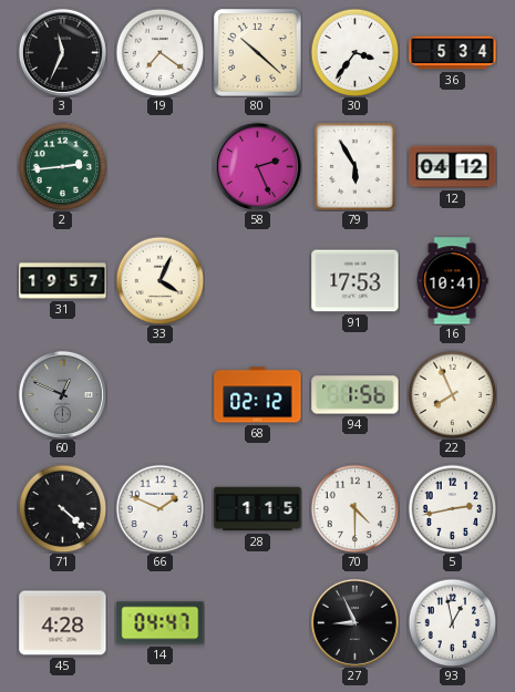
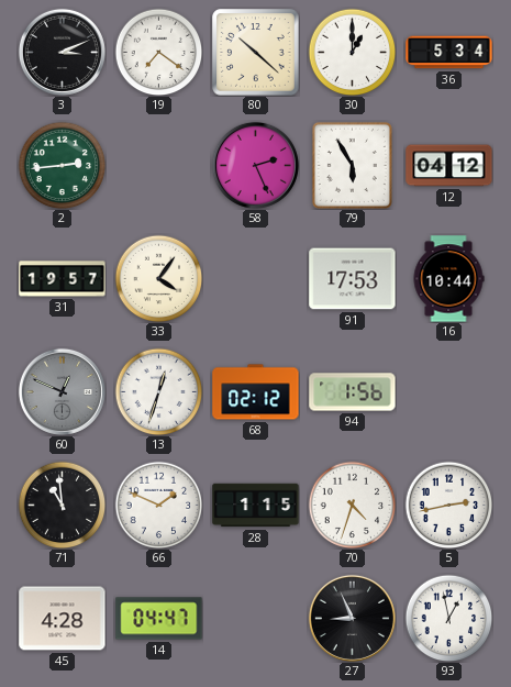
3: 11:34 -> 3:11 (62, 52)
30: 3:36 -> 1:00 (352, 52)
33: 4:04 -> 4:06 (158, 278)
16: 10:41 -> 10:44 (448, 279)
13: none -> 12:33 (158, 391)
22: 7:56 -> none (452, 394)
71: 4:22 -> 10:59 (62, 505)
70: 4:30 -> 4:33 (352, 505)
